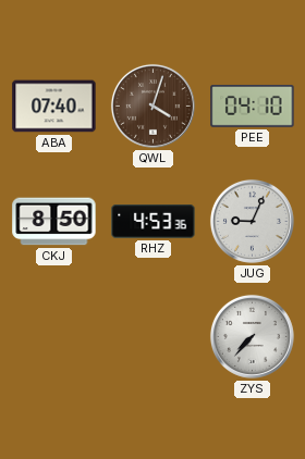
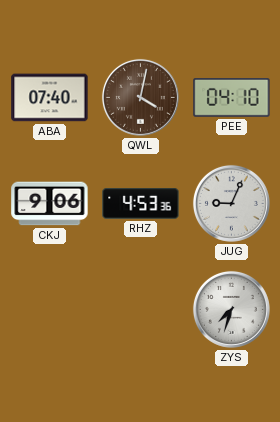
QWL: 4:03 -> 4:02 (140, 97)
CKJ: 8:50 -> 9:06 (50, 204)
ZYS: 7:37 -> 7:33 (231, 309)
